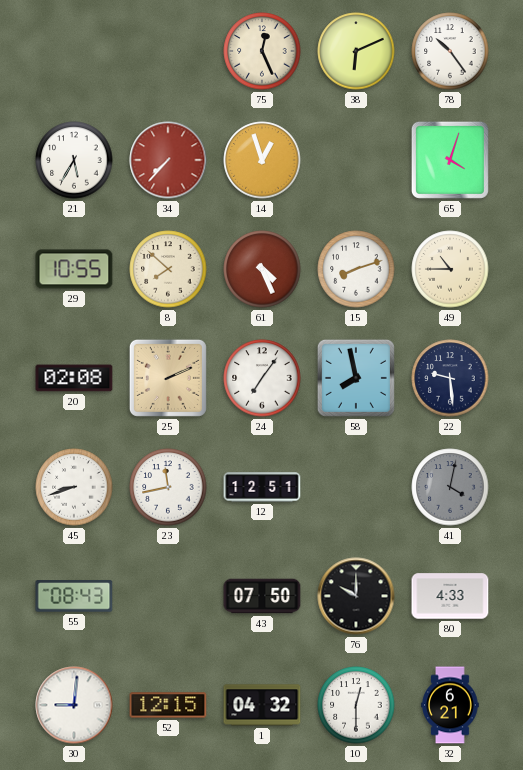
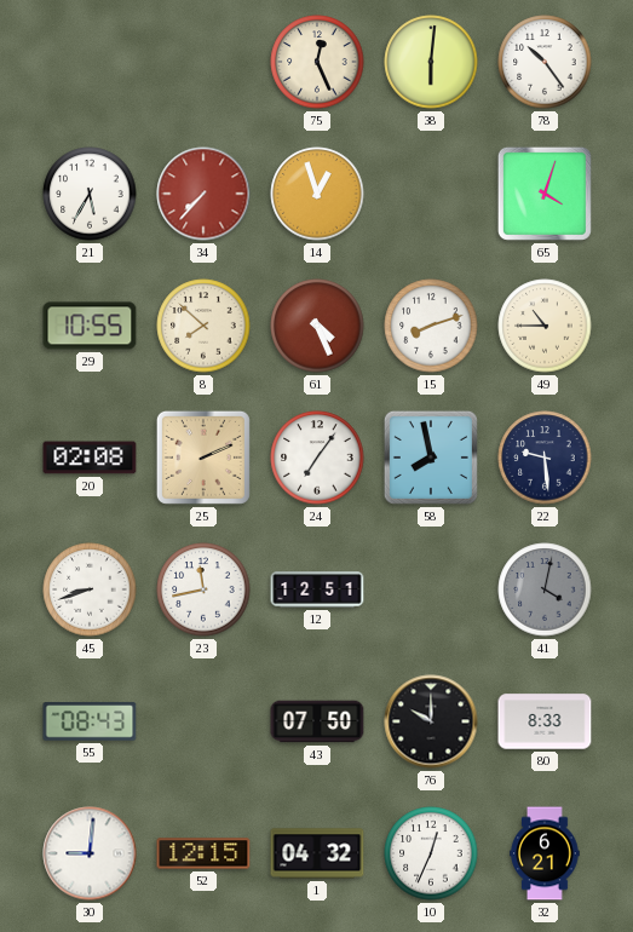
38: 6:11 -> 6:01 (431, 62)
80: 4:33 -> 8:33 (545, 721)
10: 12:30 -> 12:34 (431, 853)
